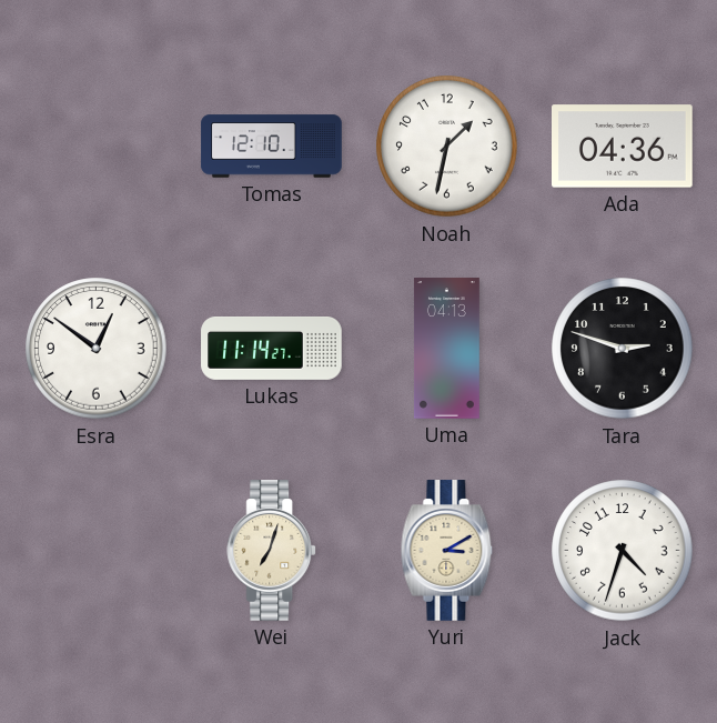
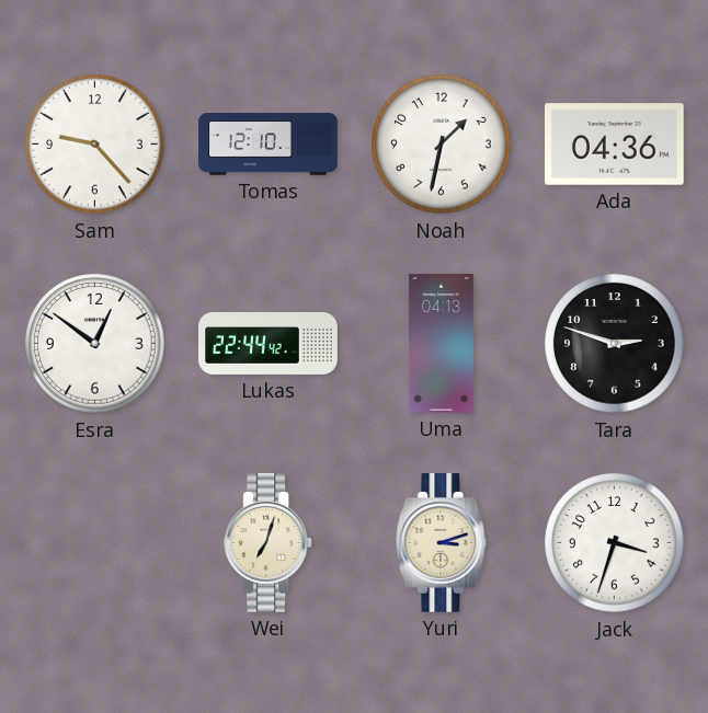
Sam: none -> 9:23 (95, 145)
Lukas: 11:14 -> 22:44 (269, 343)
Yuri: 3:10 -> 3:12 (442, 543)
Jack: 4:33 -> 3:33 (615, 543)
